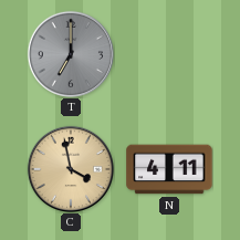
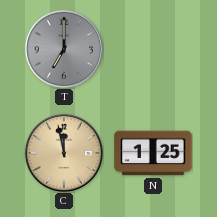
C: 3:58 -> 11:58 (64, 153)
N: 4:11 -> 1:25 (153, 153)
